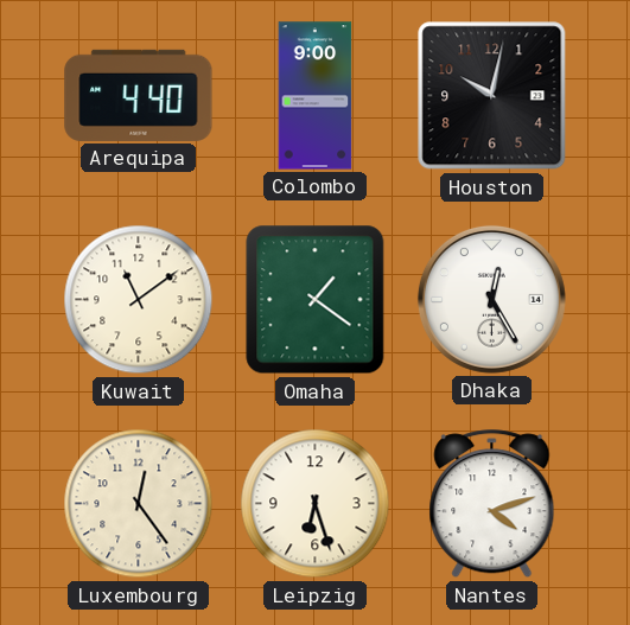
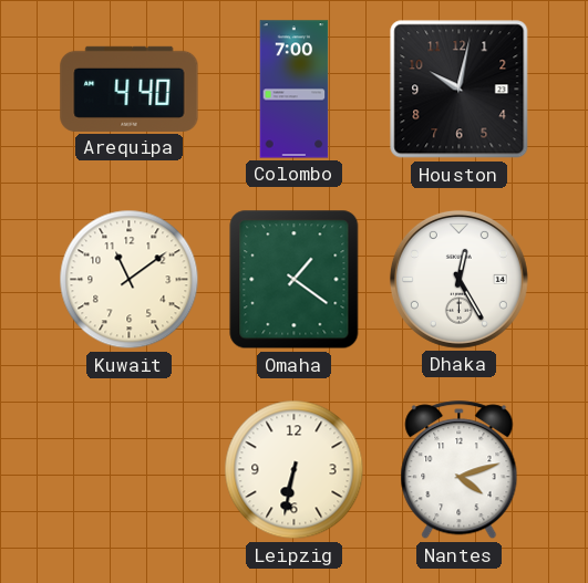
Colombo: 9:00 -> 7:00 (295, 90)
Luxembourg: 12:24 -> none (139, 504)
Leipzig: 6:27 -> 6:32 (295, 470)
